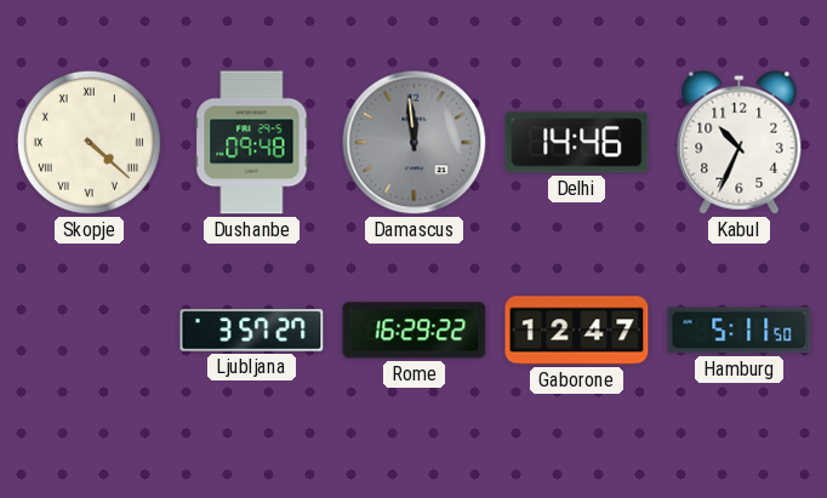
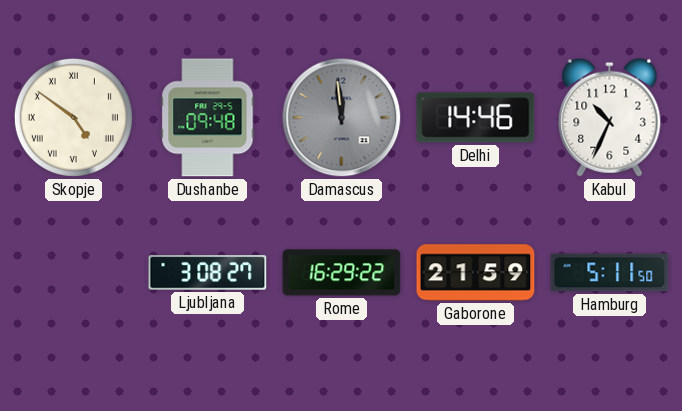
Skopje: 4:22 -> 4:51 (73, 117)
Ljubljana: 3:57 -> 3:08 (208, 273)
Gaborone: 12:47 -> 21:59 (476, 273)
